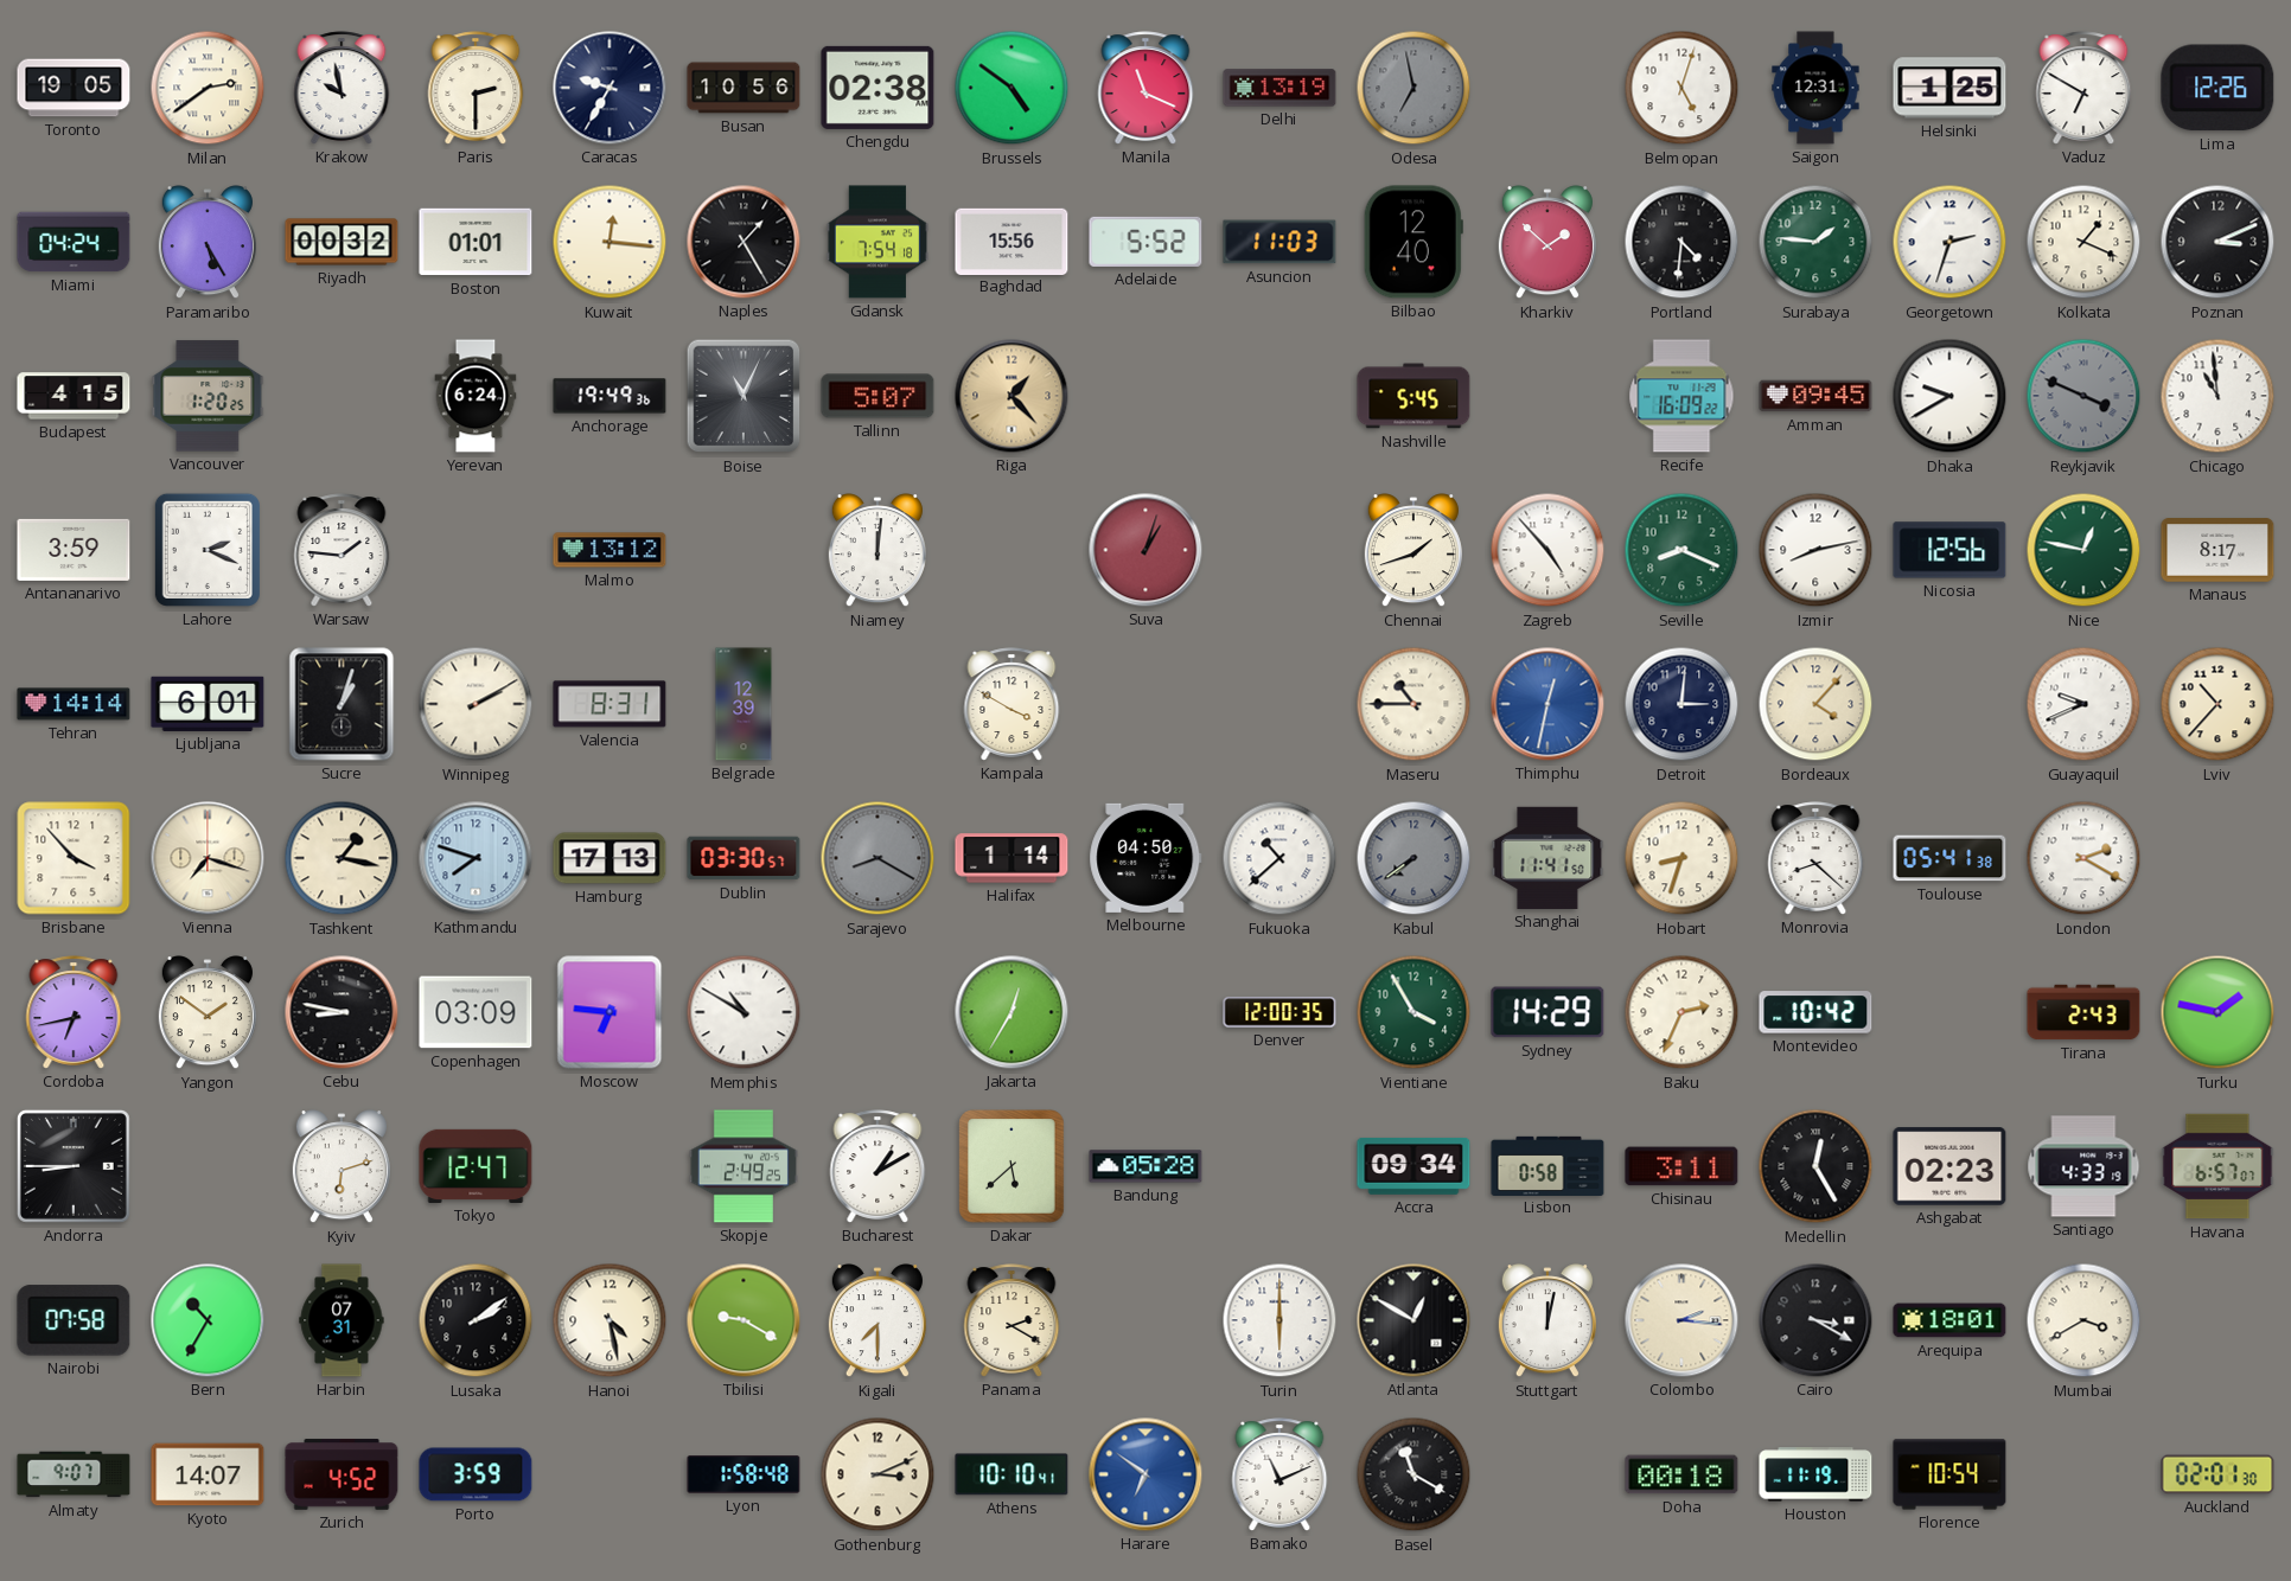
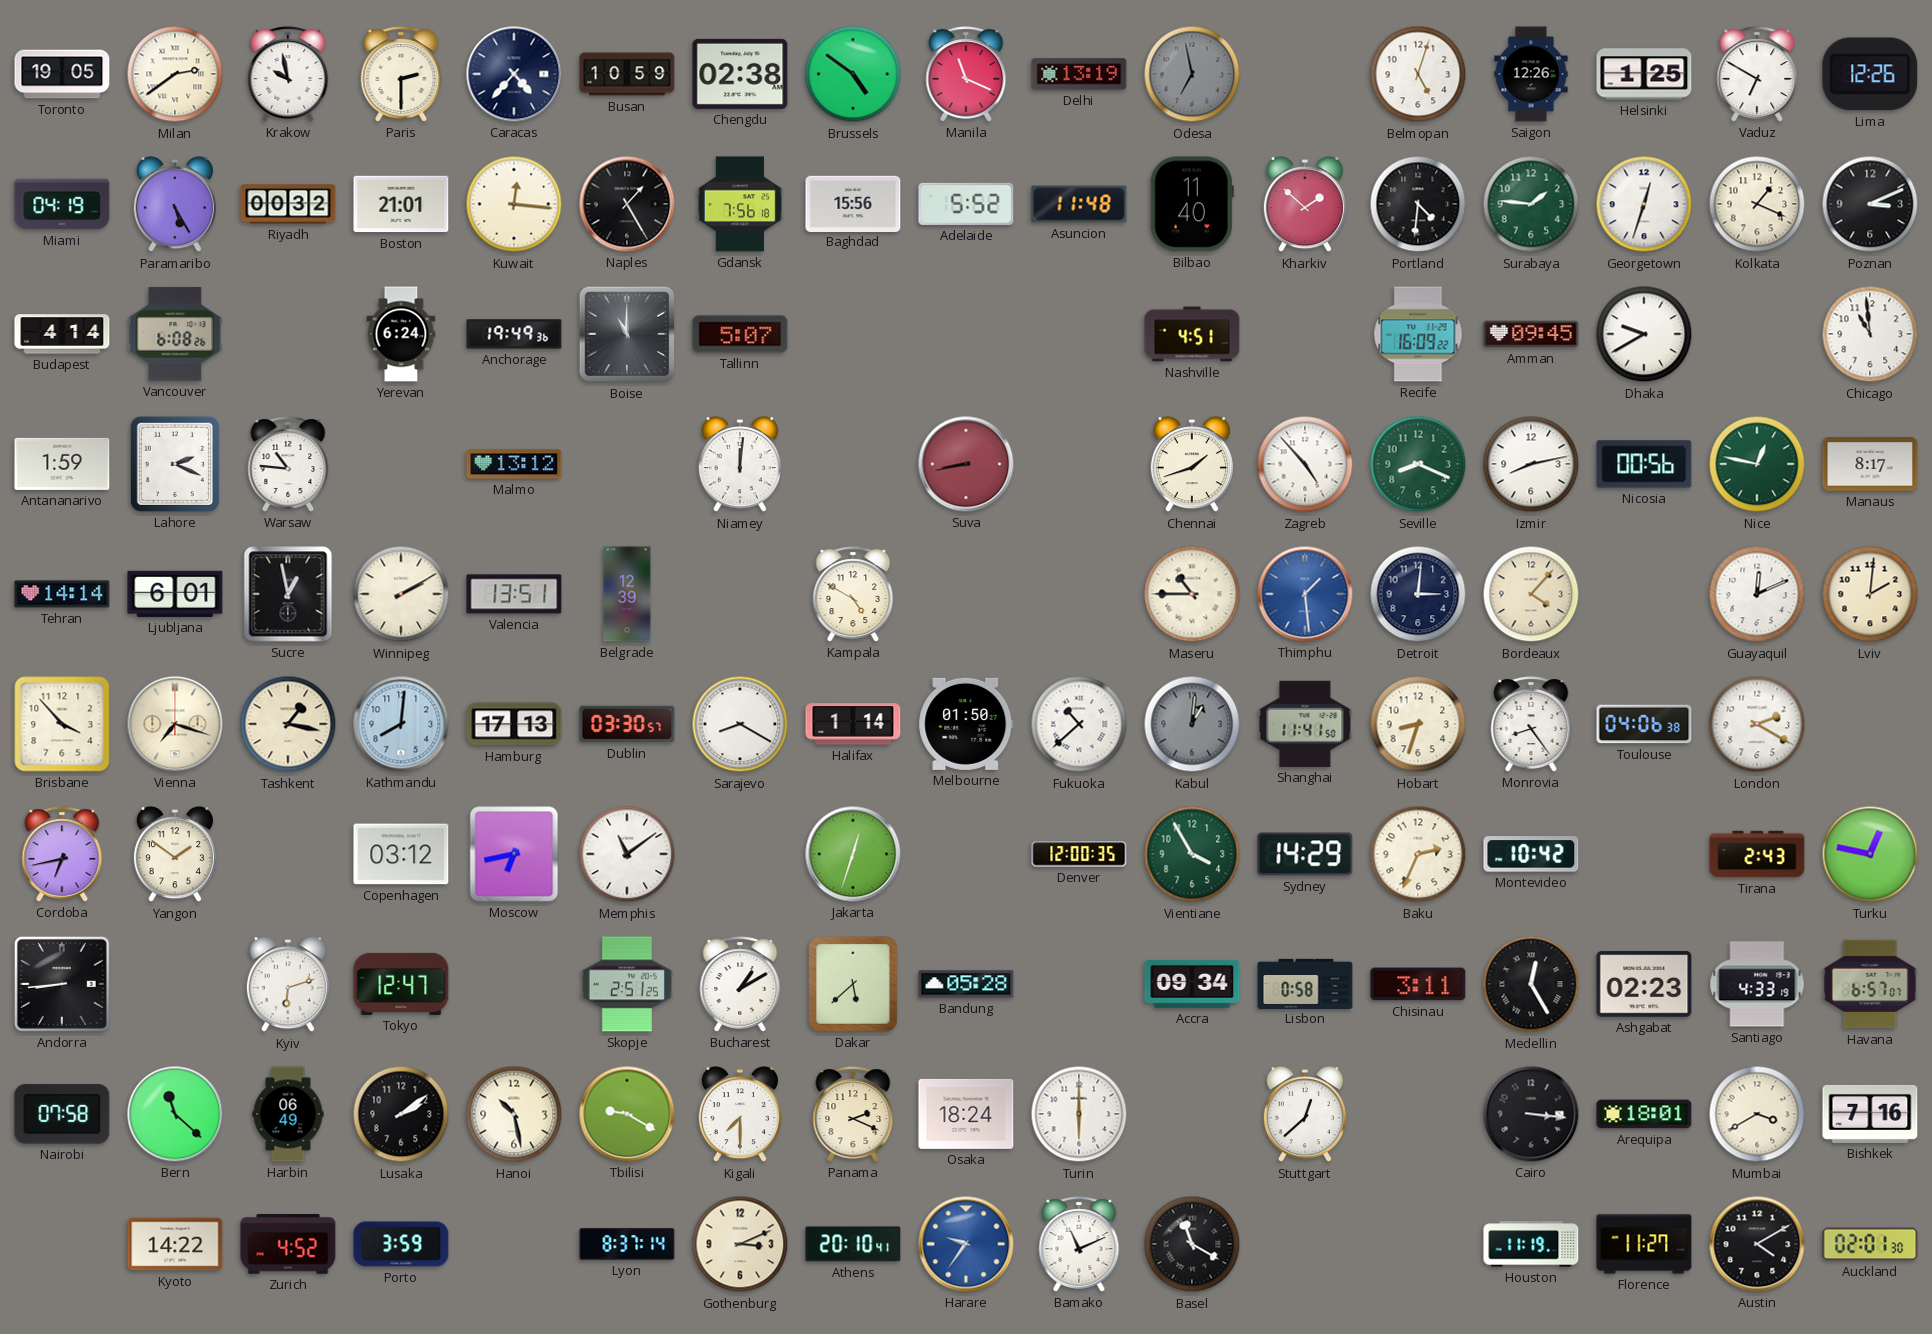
Caracas: 9:35 -> 4:37 (514, 74)
Busan: 10:56 -> 10:59 (627, 74)
Saigon: 12:31 -> 12:26 (1531, 74)
Miami: 04:24 -> 04:19 (62, 204)
Boston: 01:01 -> 21:01 (401, 204)
Gdansk: 7:54 -> 7:56 (740, 204)
Asuncion: 11:03 -> 11:48 (1079, 204)
Bilbao: 12:40 -> 11:40 (1192, 204)
Georgetown: 2:33 -> 12:33 (1644, 204)
Budapest: 4:15 -> 4:14 (62, 334)
Vancouver: 1:20 -> 6:08 (175, 334)
Boise: 11:04 -> 11:00 (627, 334)
Riga: 1:23 -> none (1012, 396)
Nashville: 5:45 -> 4:51 (1192, 334)
Reykjavik: 3:49 -> none (2083, 396)
Antananarivo: 3:59 -> 1:59 (62, 464)
Warsaw: 1:46 -> 10:46 (288, 464)
Suva: 1:03 -> 8:43 (966, 464)
Nicosia: 12:56 -> 00:56 (1644, 464)
Sucre: 1:03 -> 12:58 (288, 594)
Valencia: 8:31 -> 13:51 (514, 594)
Kampala: 3:50 -> 4:50 (853, 594)
Thimphu: 12:32 -> 1:29 (1305, 594)
Guayaquil: 9:41 -> 12:11 (1757, 594)
Lviv: 10:37 -> 2:01 (1870, 594)
Kathmandu: 7:48 -> 8:01 (401, 724)
Sarajevo dial: grey -> white (740, 724)
Melbourne: 04:50 -> 01:50 (966, 724)
Kabul: 7:39 -> 1:01 (1192, 724)
Monrovia: 8:22 -> 8:24 (1531, 724)
Toulouse: 05:41 -> 04:06 (1644, 724)
Cebu: 8:47 -> none (342, 1012)
Copenhagen: 03:09 -> 03:12 (401, 854)
Moscow: 6:46 -> 6:43 (514, 854)
Memphis: 10:50 -> 11:09 (627, 854)
Jakarta: 12:35 -> 12:33 (853, 854)
Turku: 1:47 -> 12:47 (1870, 854)
Andorra: 8:45 -> 8:44 (62, 984)
Skopje: 2:49 -> 2:51 (627, 984)
Bern: 10:35 -> 11:22 (175, 1114)
Harbin: 07:31 -> 06:49 (288, 1114)
Hanoi: 4:28 -> 10:28 (514, 1114)
Panama: 2:20 -> 2:19 (853, 1114)
Osaka: none -> 18:24 (966, 1114)
Atlanta: 12:50 -> none (1413, 1320)
Stuttgart: 12:02 -> 12:38 (1305, 1115)
Colombo: 2:16 -> none (1681, 1320)
Cairo: 3:20 -> 3:16 (1531, 1114)
Bishkek: none -> 7:16 (1870, 1114)
Almaty: 9:07 -> none (74, 1474)
Kyoto: 14:07 -> 14:22 (175, 1244)
Lyon: 1:58 -> 8:37 (627, 1244)
Athens: 10:10 -> 20:10 (853, 1244)
Harare: 6:51 -> 9:36 (966, 1244)
Doha: 00:18 -> none (1681, 1474)
Florence: 10:54 -> 11:27 (1644, 1244)
Austin: none -> 4:10 (1757, 1244)
